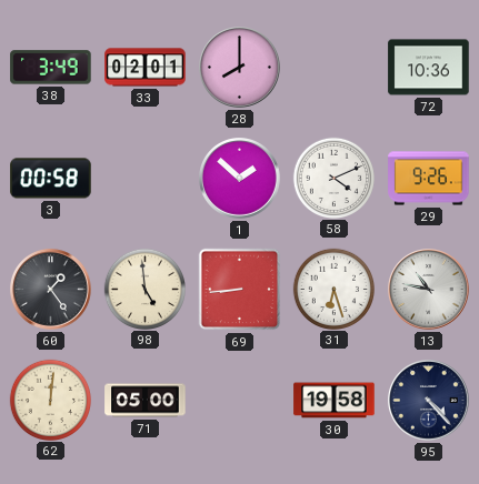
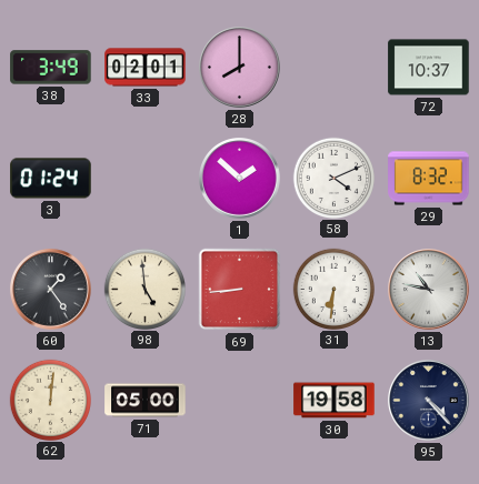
72: 10:36 -> 10:37 (429, 68)
3: 00:58 -> 01:24 (51, 179)
29: 9:26 -> 8:32 (429, 179)
31: 6:27 -> 6:31 (333, 289)
